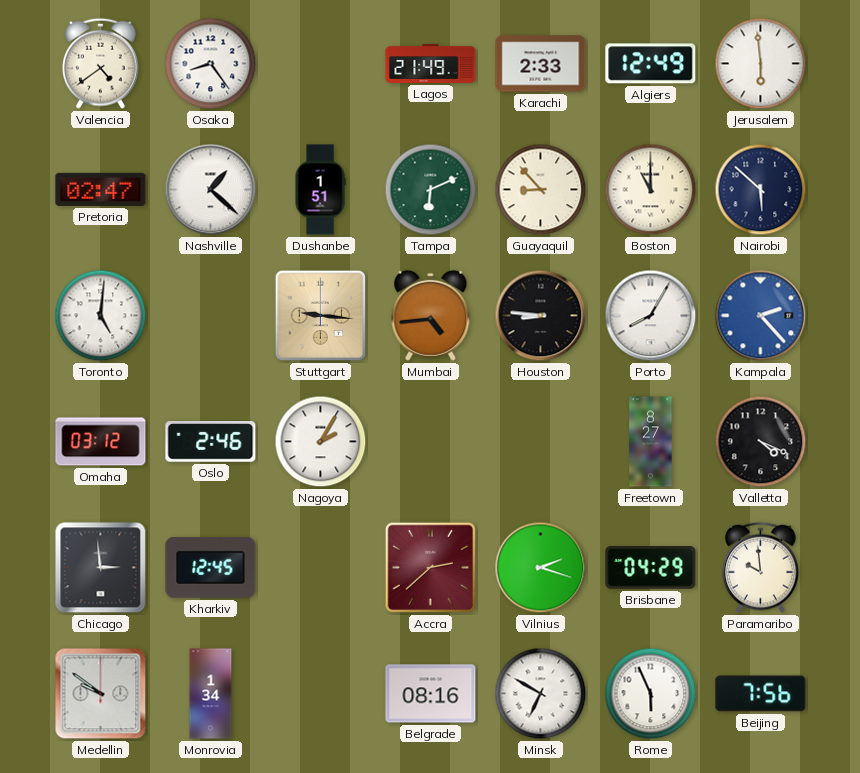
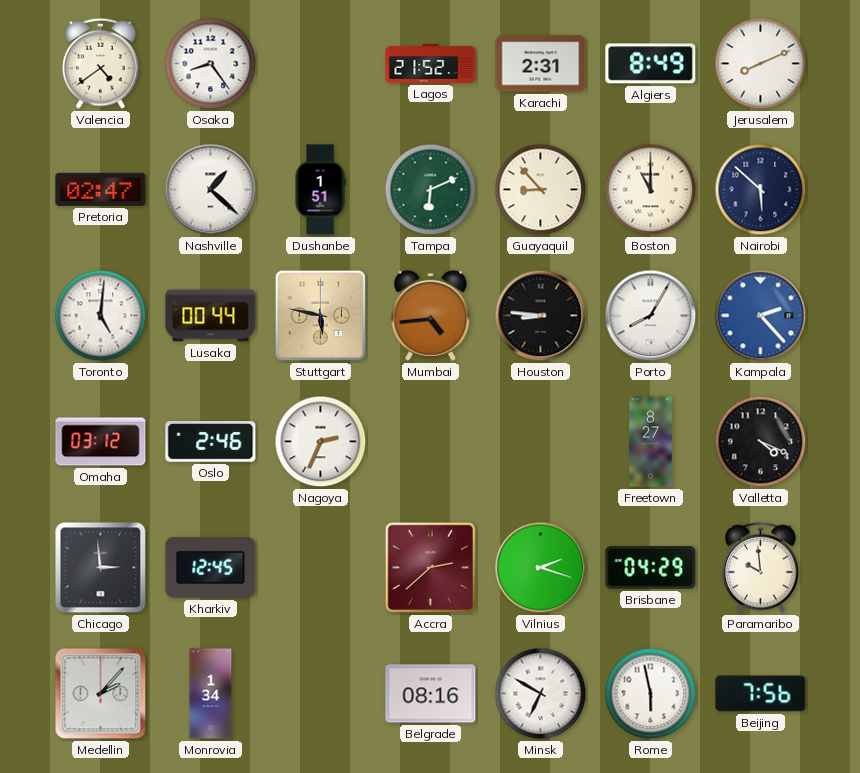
Lagos: 21:49 -> 21:52 (431, 63)
Karachi: 2:33 -> 2:31 (541, 64)
Algiers: 12:49 -> 8:49 (651, 64)
Jerusalem: 5:59 -> 8:11 (761, 64)
Lusaka: none -> 00:44 (211, 316)
Stuttgart: 9:16 -> 5:47 (320, 315)
Nagoya: 2:05 -> 2:34 (321, 442)
Medellin: 9:51 -> 2:07 (101, 694)
Rome: 5:56 -> 5:58 (651, 694)
